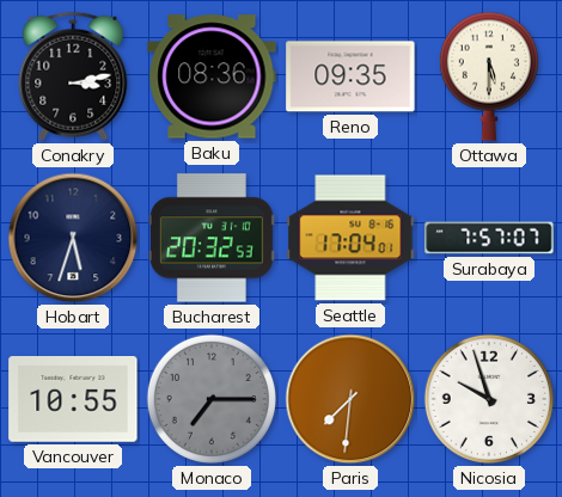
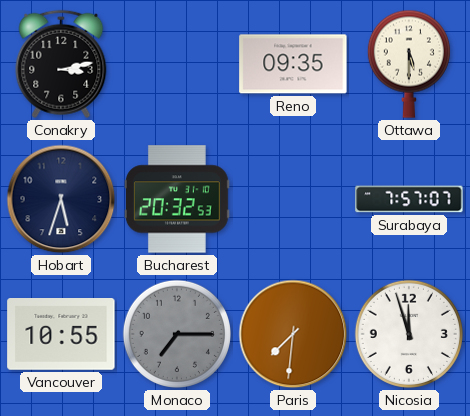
Baku: 08:36 -> none (212, 76)
Seattle: 17:04 -> none (350, 238)
Nicosia: 9:57 -> 11:57 (409, 334)
